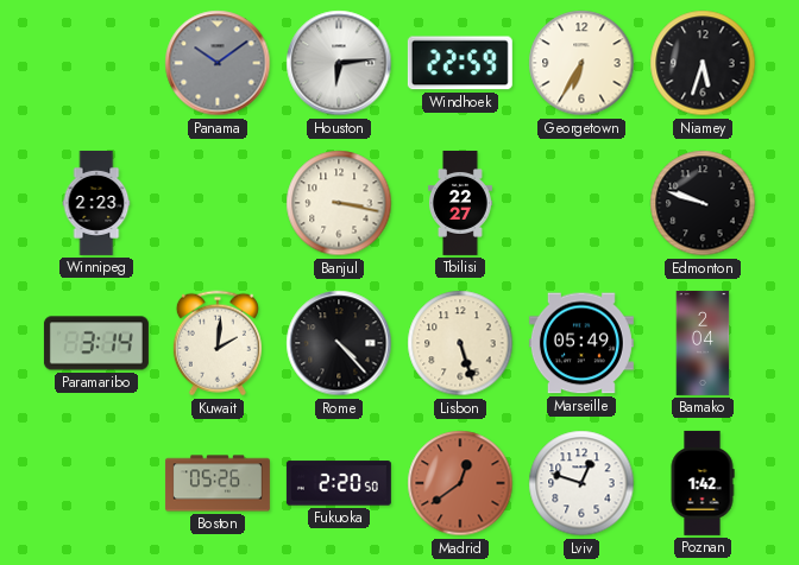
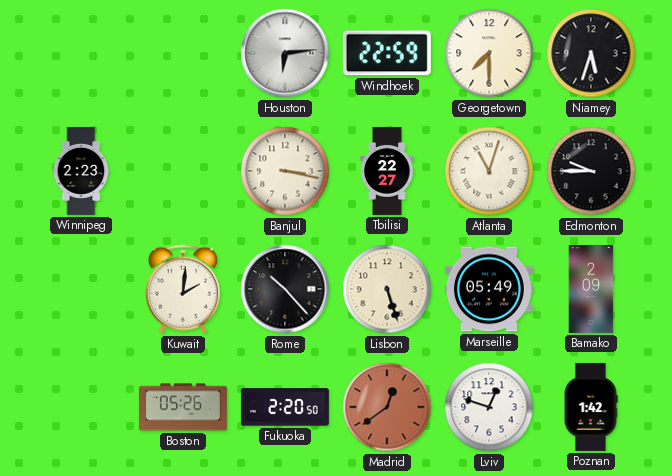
Panama: 10:09 -> none (218, 63)
Georgetown: 6:35 -> 7:30 (489, 53)
Atlanta: none -> 11:03 (489, 171)
Edmonton: 9:48 -> 9:45 (591, 171)
Paramaribo: 3:14 -> none (96, 343)
Rome: 4:23 -> 10:23 (285, 289)
Bamako: 2:04 -> 2:09 (591, 289)
